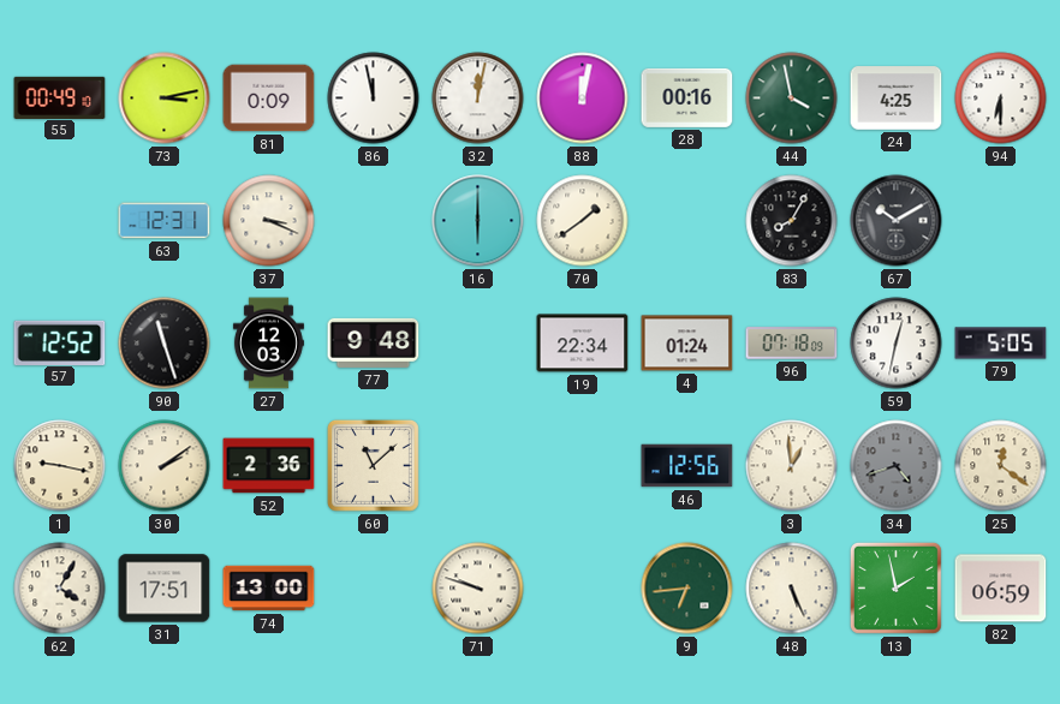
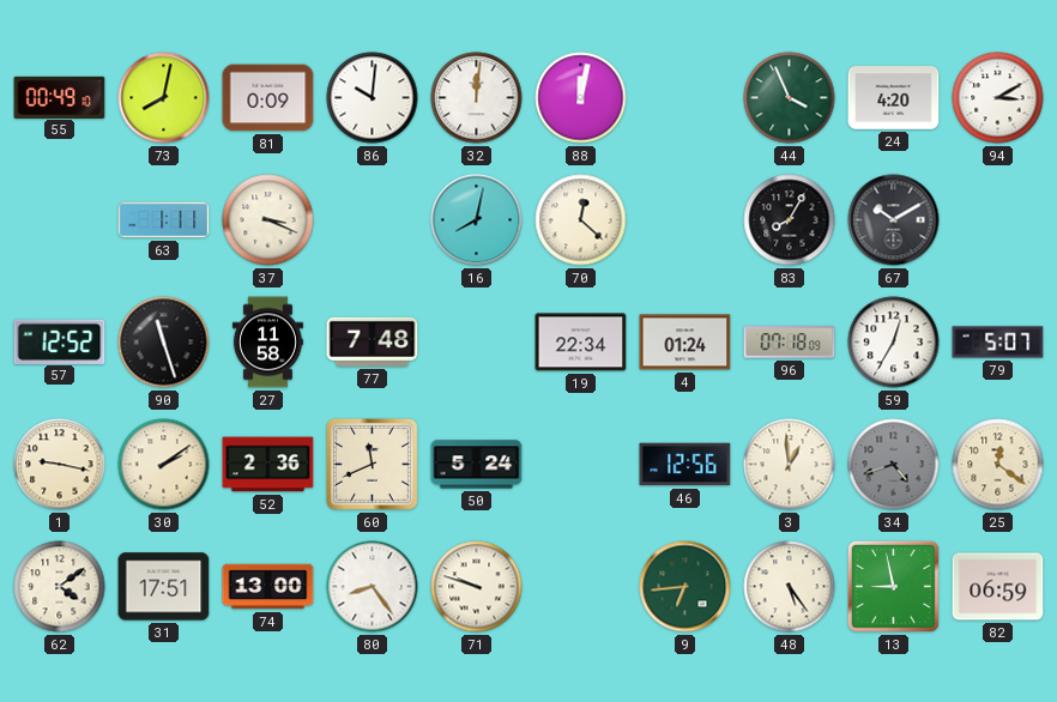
73: 3:13 -> 8:02 (164, 98)
86: 11:58 -> 10:01 (373, 98)
32: 12:02 -> 12:01 (477, 98)
28: 00:16 -> none (687, 97)
44: 3:58 -> 3:56 (790, 98)
24: 4:25 -> 4:20 (894, 98)
94: 6:30 -> 3:10 (998, 98)
63: 12:31 -> 1:11 (164, 220)
16: 6:00 -> 8:02 (477, 220)
70: 1:39 -> 12:22 (581, 220)
27: 12:03 -> 11:58 (267, 343)
77: 9:48 -> 7:48 (373, 341)
59: 12:32 -> 12:35 (894, 343)
79: 5:05 -> 5:07 (998, 343)
60: 11:08 -> 11:41 (372, 464)
50: none -> 5:24 (477, 465)
62: 4:05 -> 4:09 (60, 587)
80: none -> 8:24 (373, 587)
48: 5:26 -> 5:24 (790, 587)
13: 1:58 -> 8:58 (893, 586)
